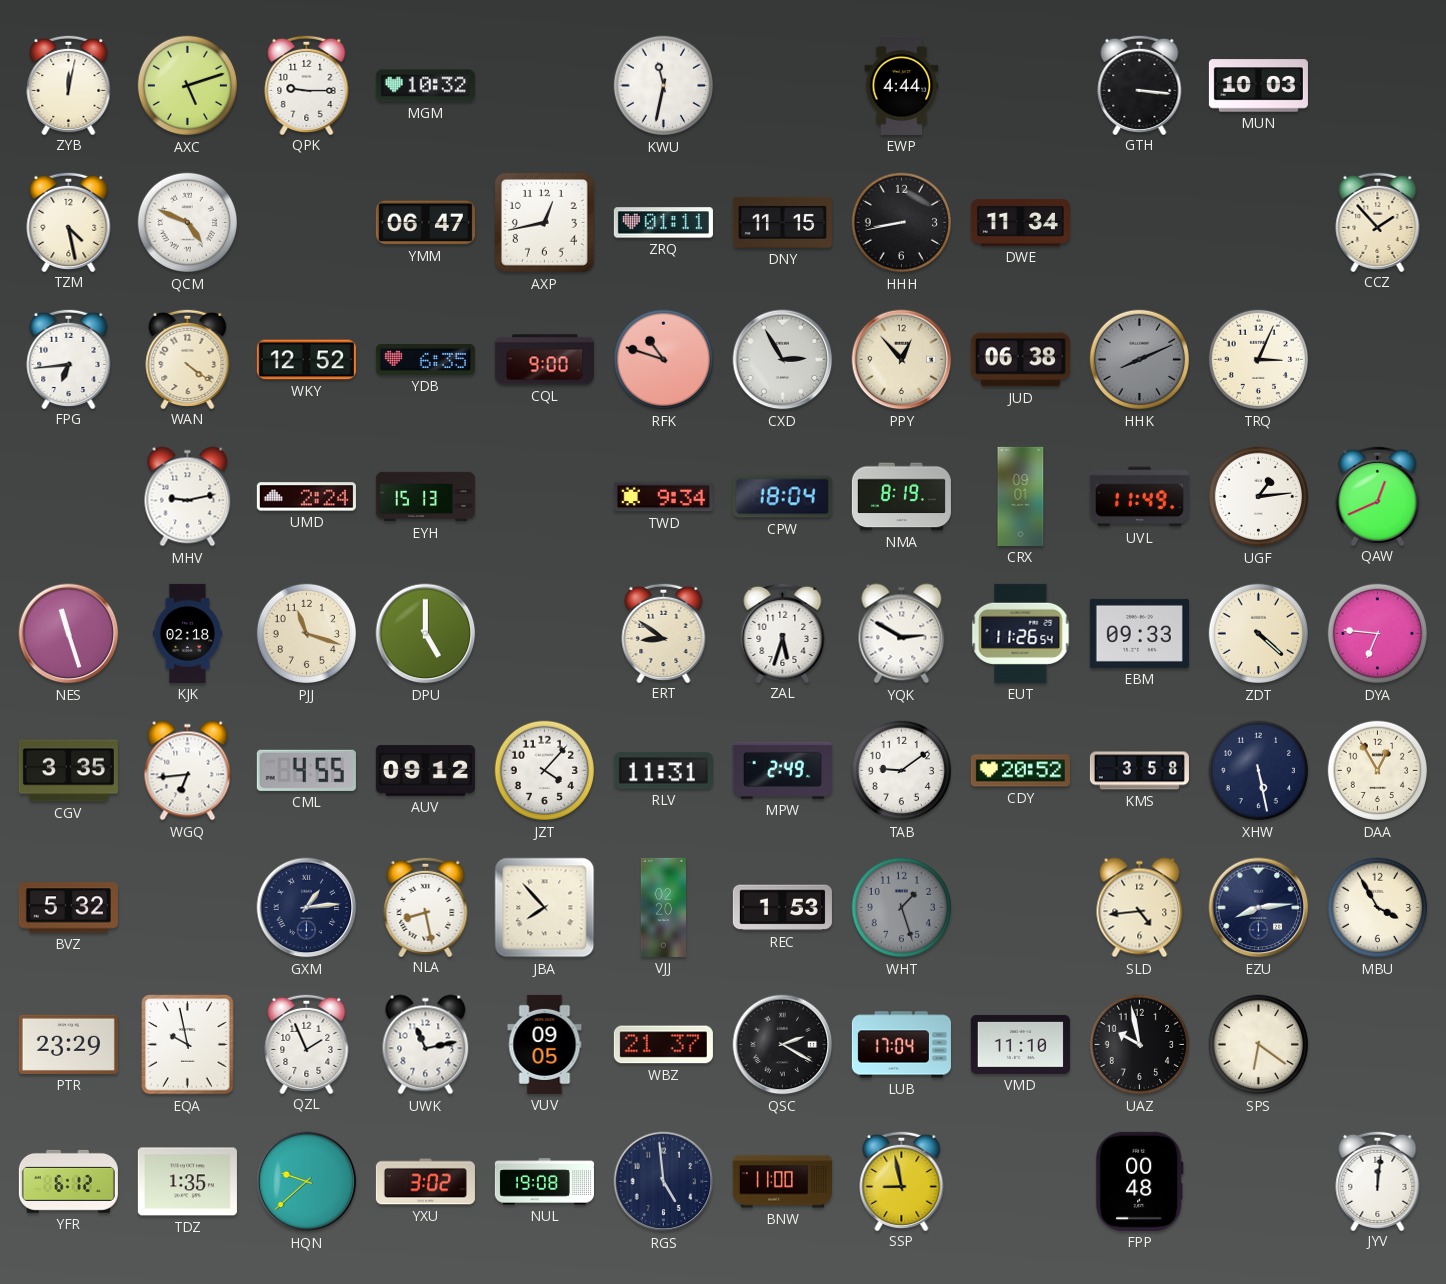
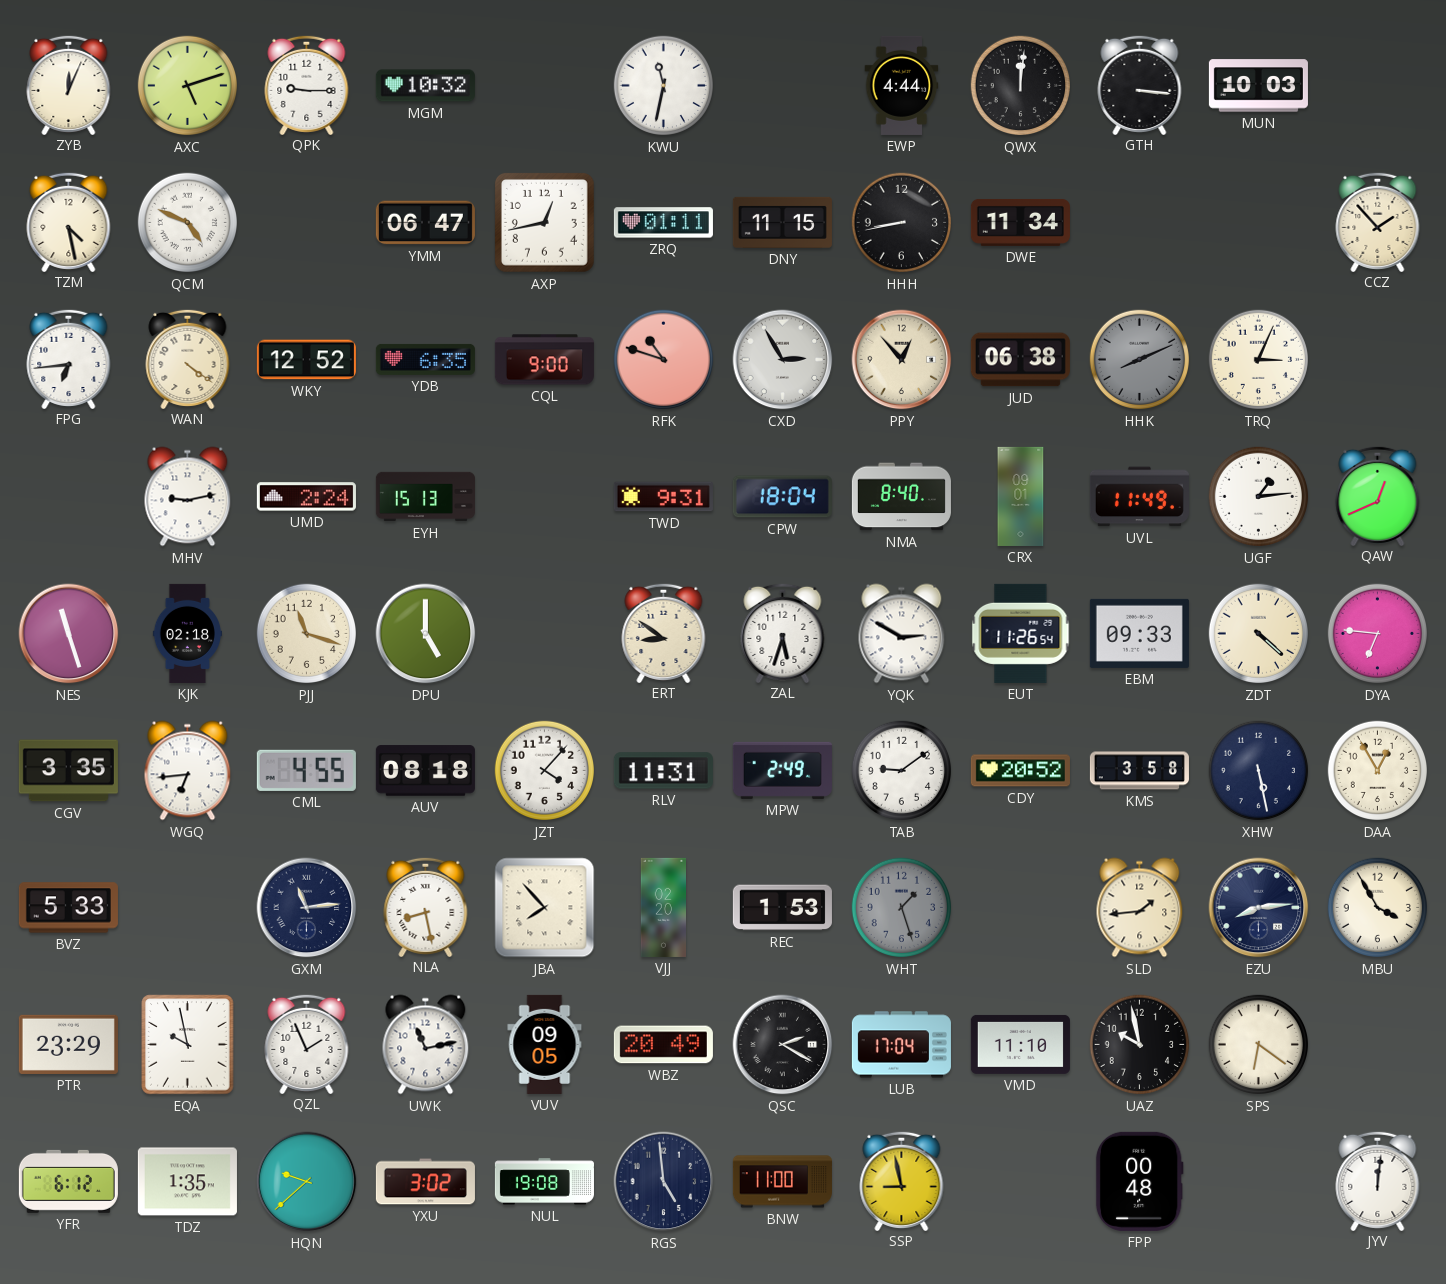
ZYB: 12:02 -> 12:04 (69, 84)
QWX: none -> 12:01 (1021, 86)
TWD: 9:34 -> 9:31 (663, 497)
NMA: 8:19 -> 8:40 (901, 497)
AUV: 09:12 -> 08:18 (425, 771)
BVZ: 5:32 -> 5:33 (68, 908)
GXM: 1:14 -> 11:14 (307, 908)
SLD: 4:44 -> 1:44 (1140, 908)
WBZ: 21:37 -> 20:49 (663, 1045)
